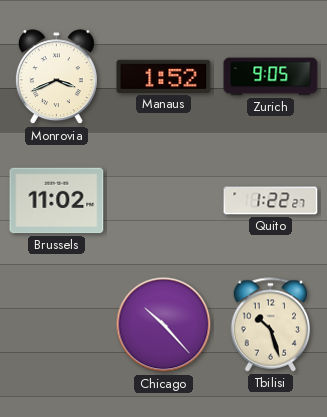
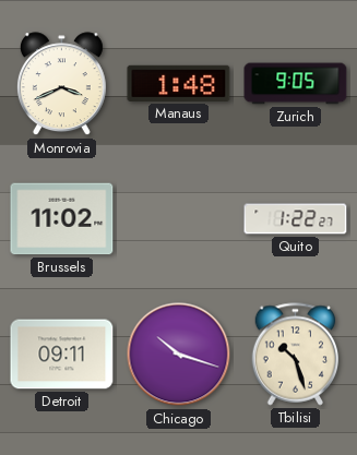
Manaus: 1:52 -> 1:48 (179, 83)
Detroit: none -> 09:11 (62, 355)
Chicago: 10:23 -> 10:18 (179, 355)
